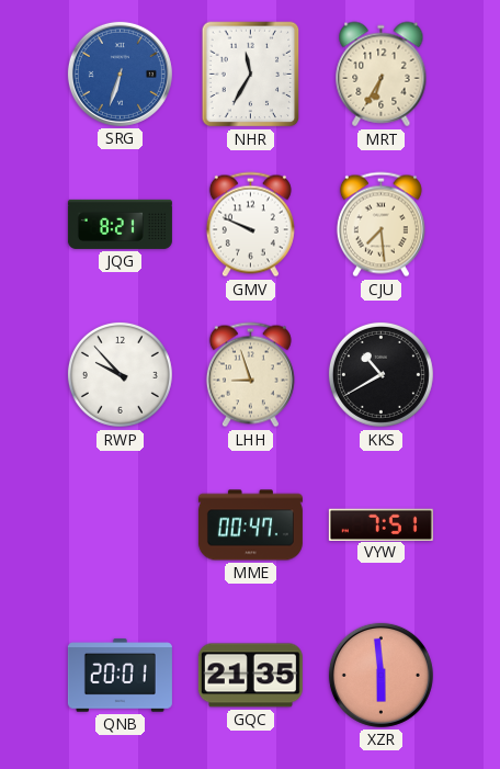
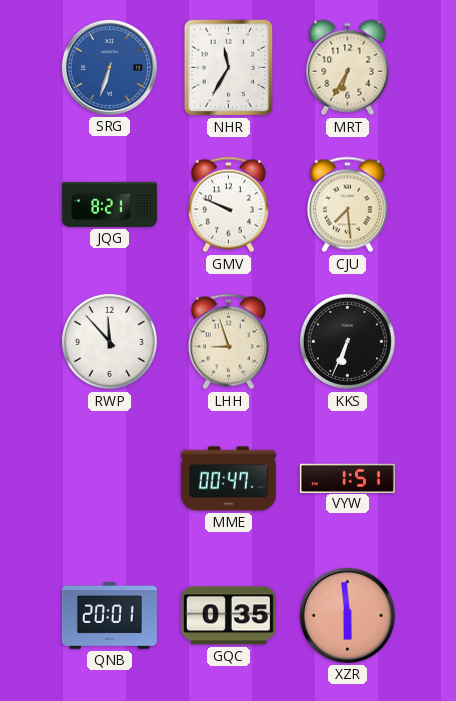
RWP: 9:53 -> 11:53 (109, 341)
KKS: 10:40 -> 6:34 (347, 341)
VYW: 7:51 -> 1:51 (347, 478)
GQC: 21:35 -> 0:35 (228, 616)
